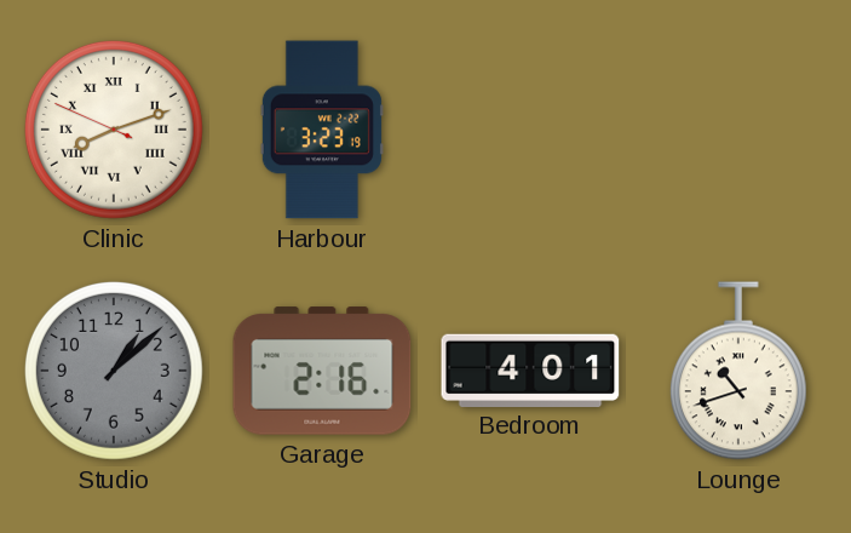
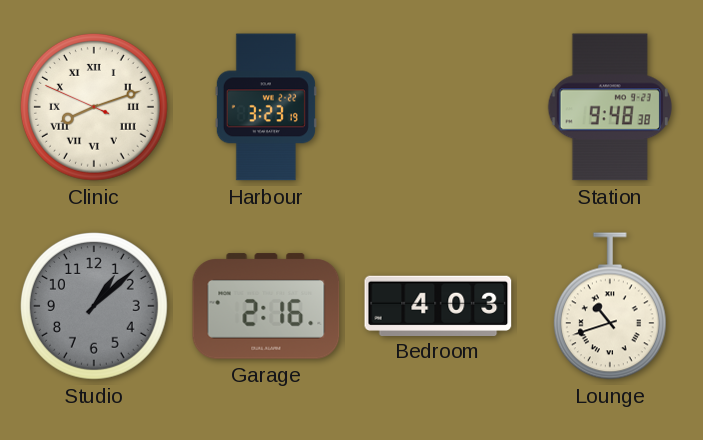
Station: none -> 9:48 (610, 107)
Bedroom: 4:01 -> 4:03 (438, 305)
